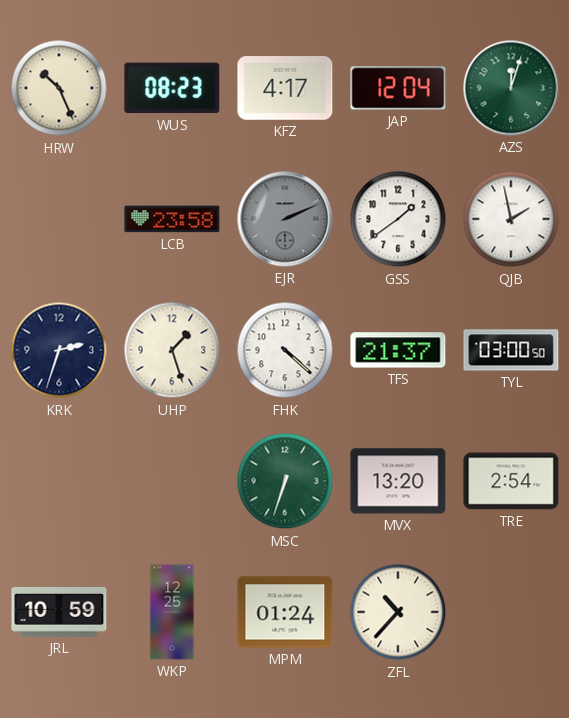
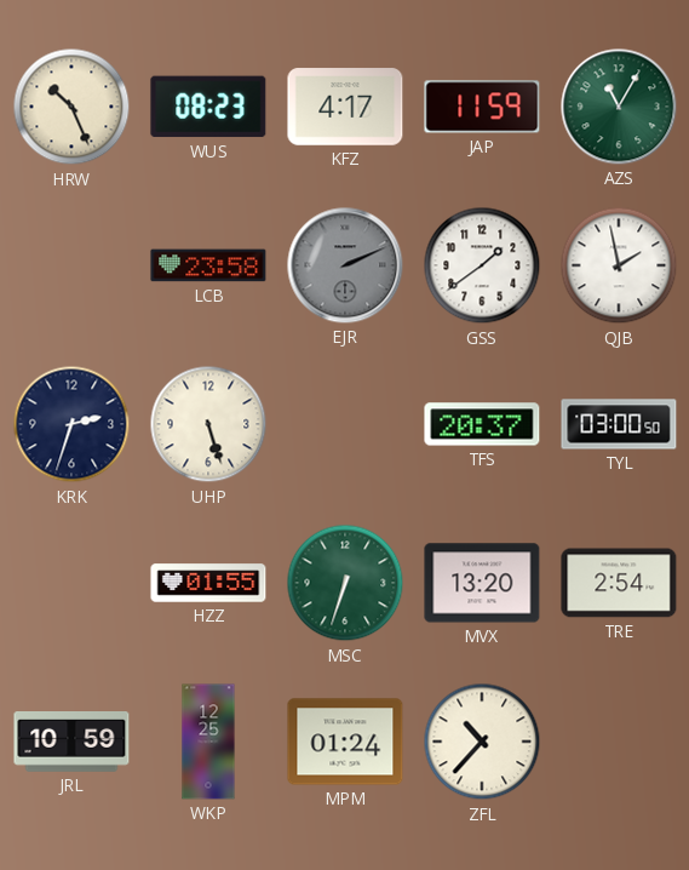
JAP: 12:04 -> 11:59 (482, 107)
AZS: 12:03 -> 11:05 (619, 107)
UHP: 1:27 -> 5:27 (208, 424)
FHK: 4:22 -> none (285, 350)
TFS: 21:37 -> 20:37 (482, 424)
HZZ: none -> 01:55 (208, 583)
